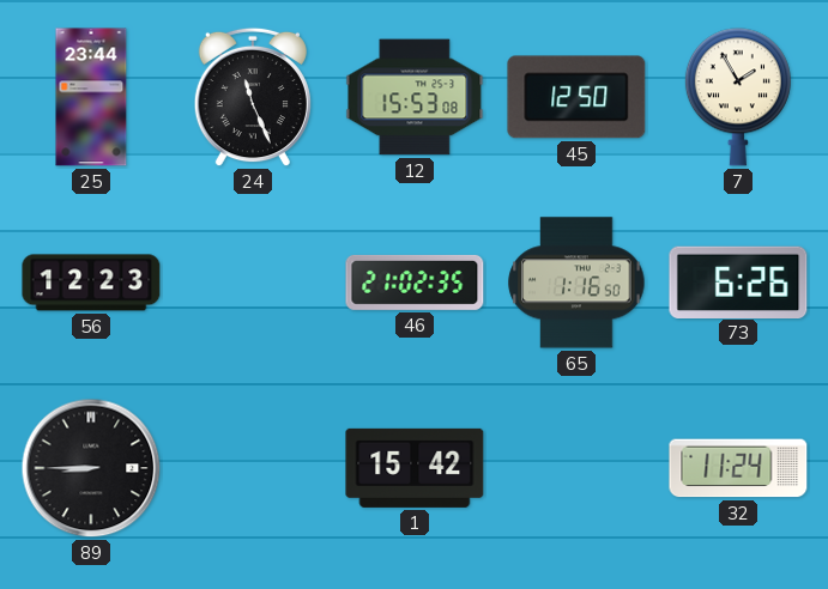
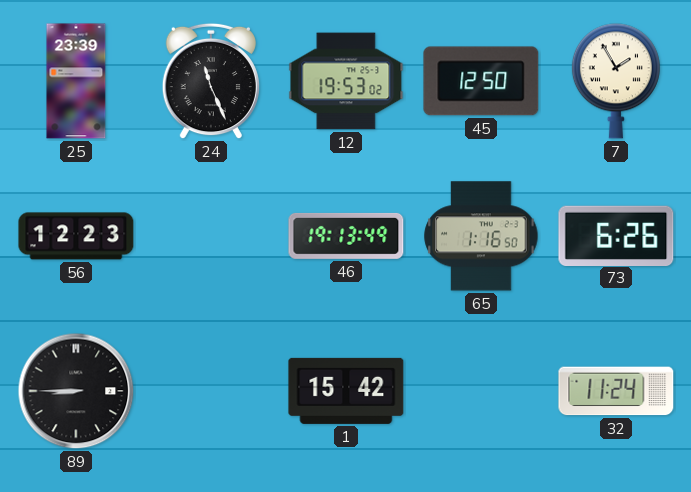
25: 23:44 -> 23:39 (76, 81)
12: 15:53 -> 19:53 (346, 81)
46: 21:02 -> 19:13 (346, 236)
